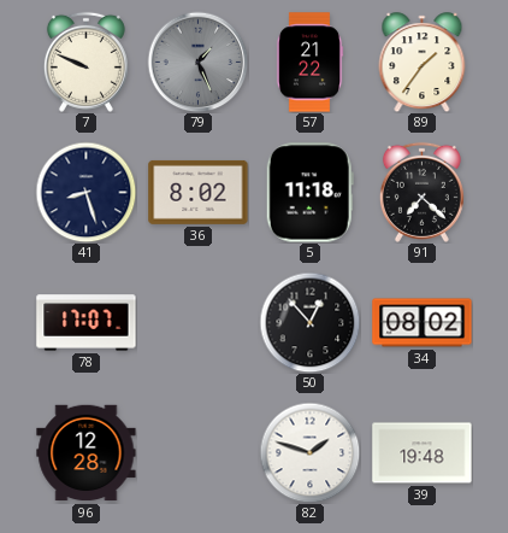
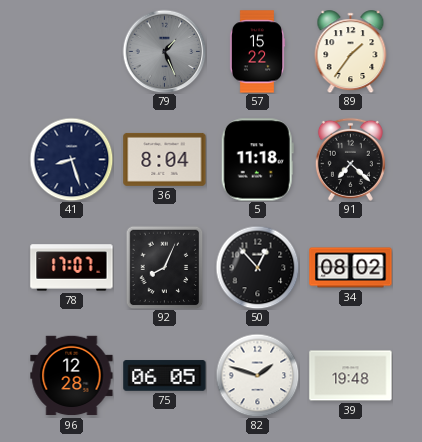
7: 9:49 -> none (85, 61)
57: 21:22 -> 15:22 (257, 52)
36: 8:02 -> 8:04 (165, 159)
92: none -> 8:04 (165, 267)
75: none -> 06:05 (165, 376)
